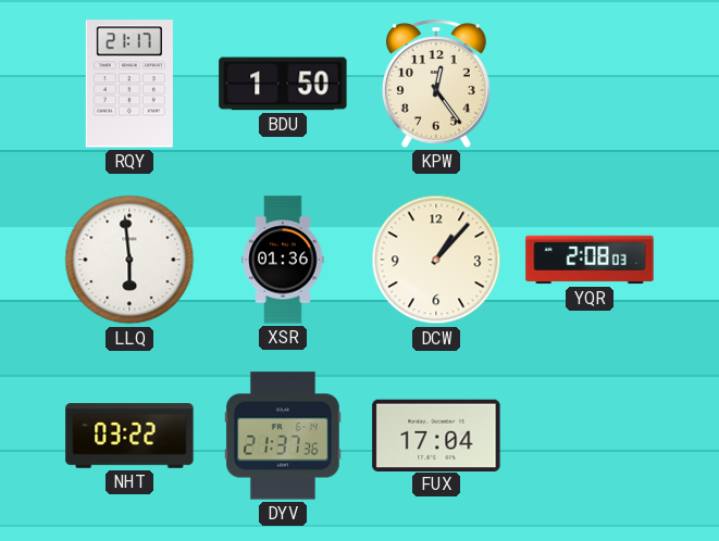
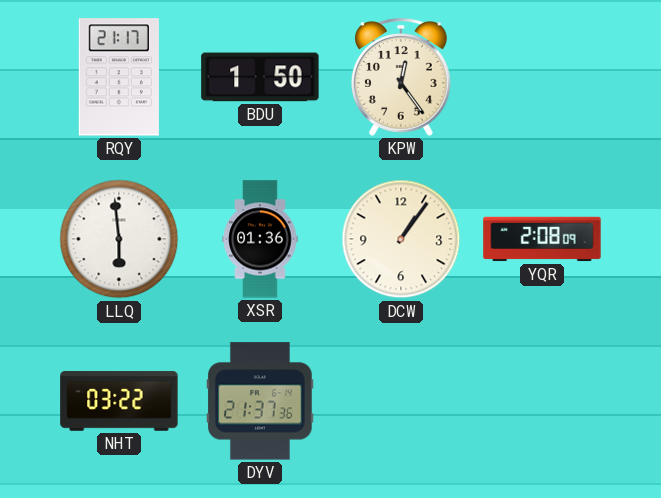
DCW: 1:07 -> 1:06 (401, 239)
YQR: 2:08:03 -> 2:08:09 (542, 239)
FUX: 17:04 -> none (436, 435)
